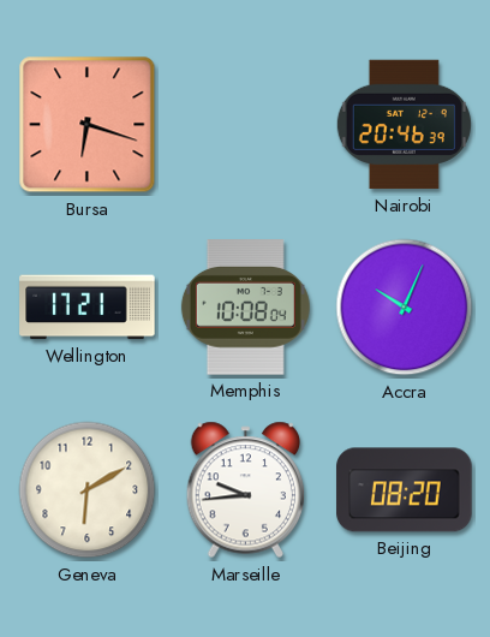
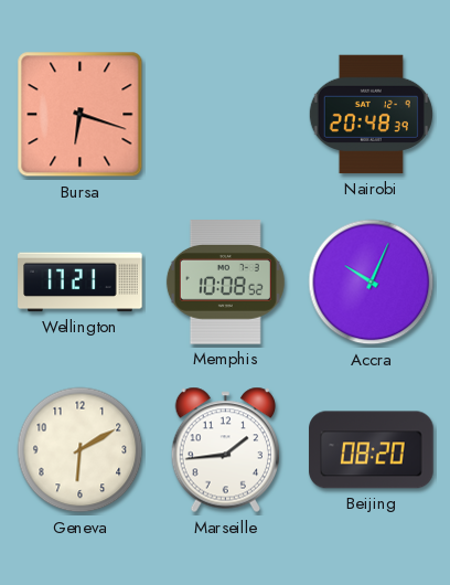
Nairobi: 20:46 -> 20:48 (371, 115)
Memphis: 10:08:04 -> 10:08:52 (225, 283)
Marseille: 9:44 -> 1:44 (226, 450)
